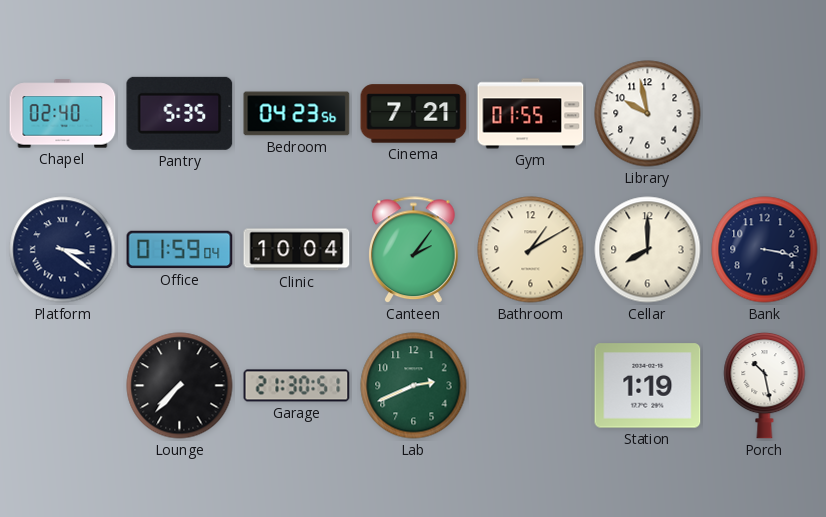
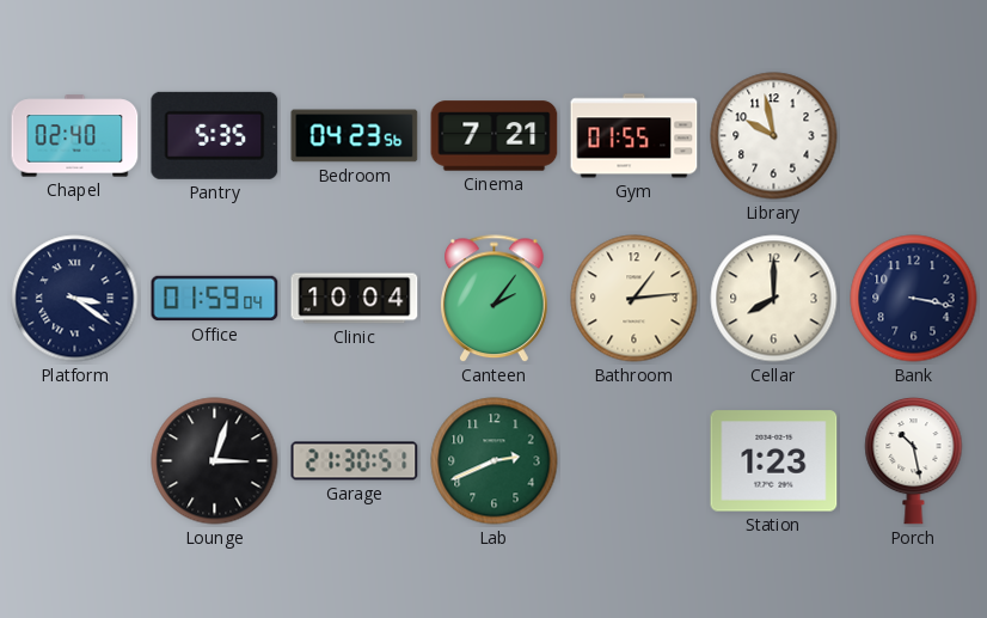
Bathroom: 1:10 -> 1:14 (634, 299)
Lounge: 7:37 -> 3:03 (215, 461)
Station: 1:19 -> 1:23 (774, 461)
